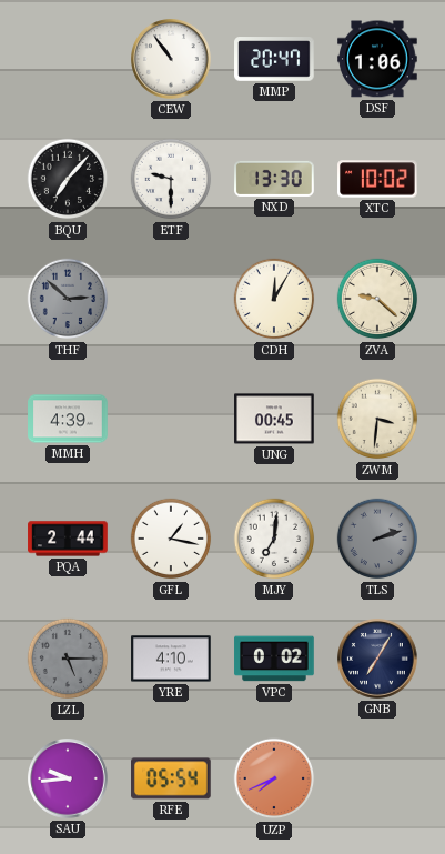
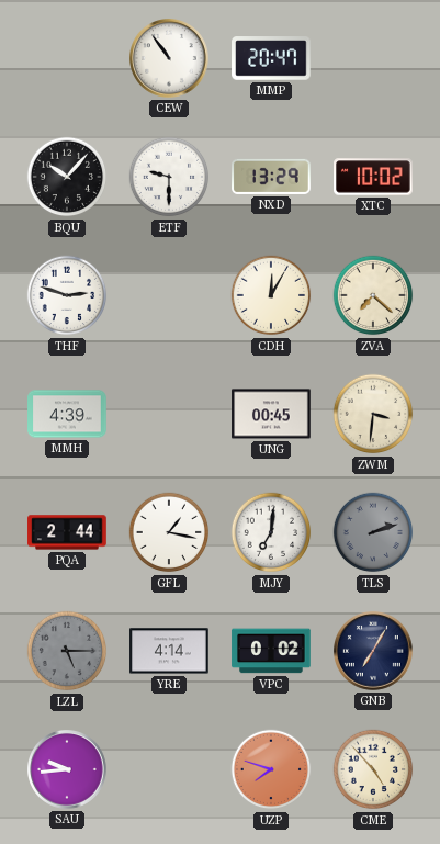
DSF: 1:06 -> none (377, 59)
BQU: 7:07 -> 10:07 (67, 177)
NXD: 13:30 -> 13:29 (271, 177)
THF: 2:52 -> 2:48 (67, 295)
THF dial: grey -> white (67, 295)
ZVA: 9:22 -> 7:22 (373, 295)
YRE: 4:10 -> 4:14 (169, 651)
RFE: 05:54 -> none (172, 778)
UZP: 7:41 -> 7:48 (271, 769)
CME: none -> 4:53 (373, 769)
